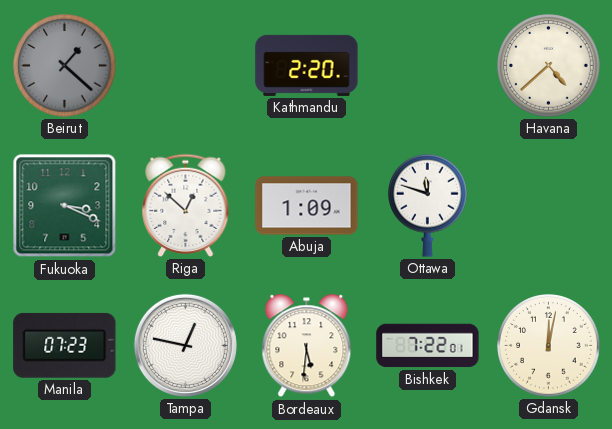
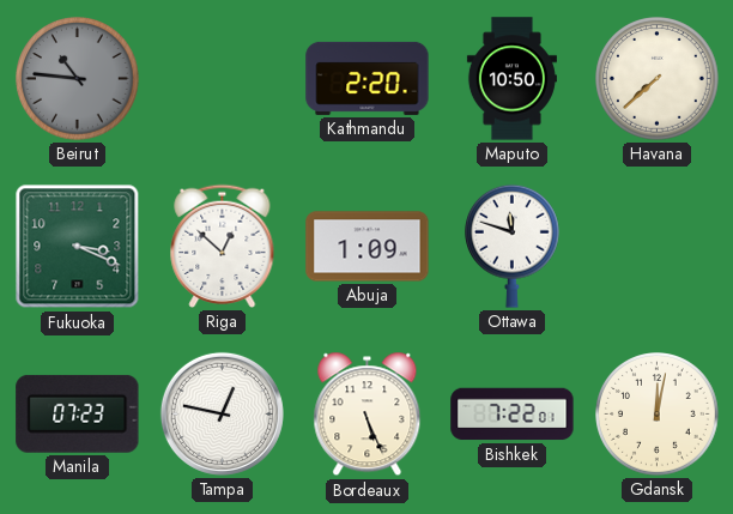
Beirut: 1:22 -> 10:46 (78, 79)
Maputo: none -> 10:50 (511, 79)
Havana: 4:38 -> 7:38 (658, 79)
Bordeaux: 5:31 -> 5:26 (368, 415)
